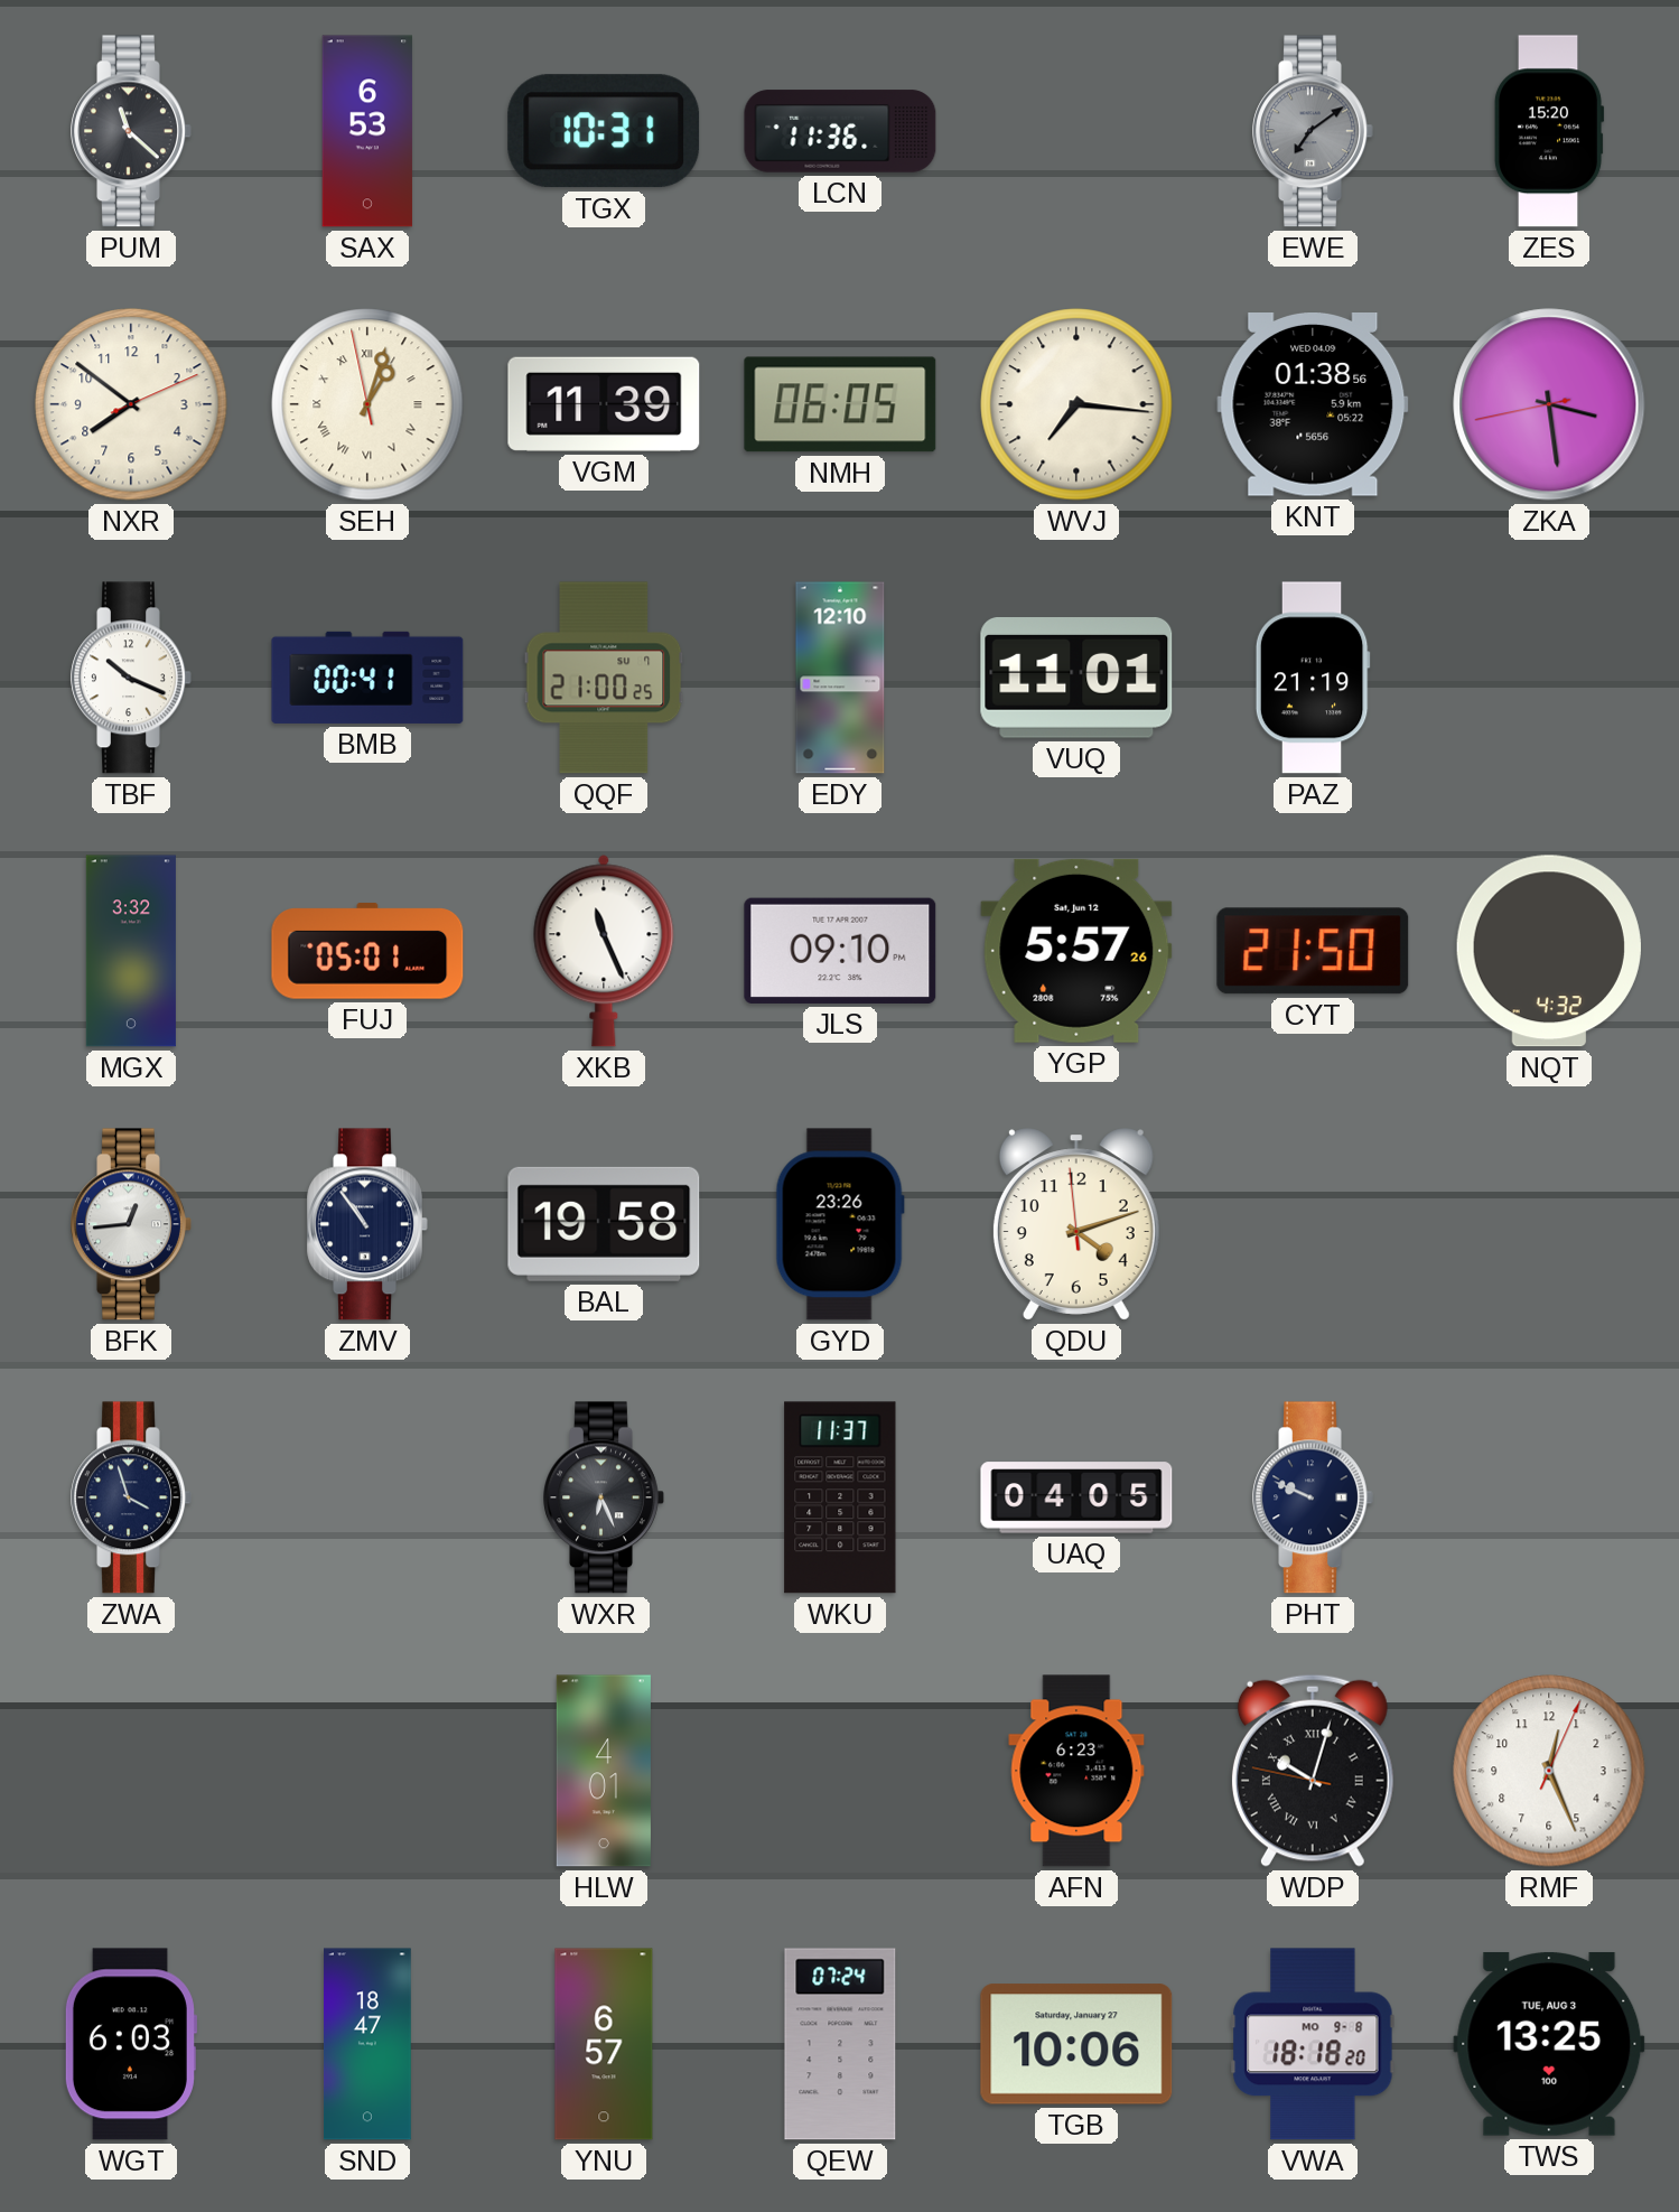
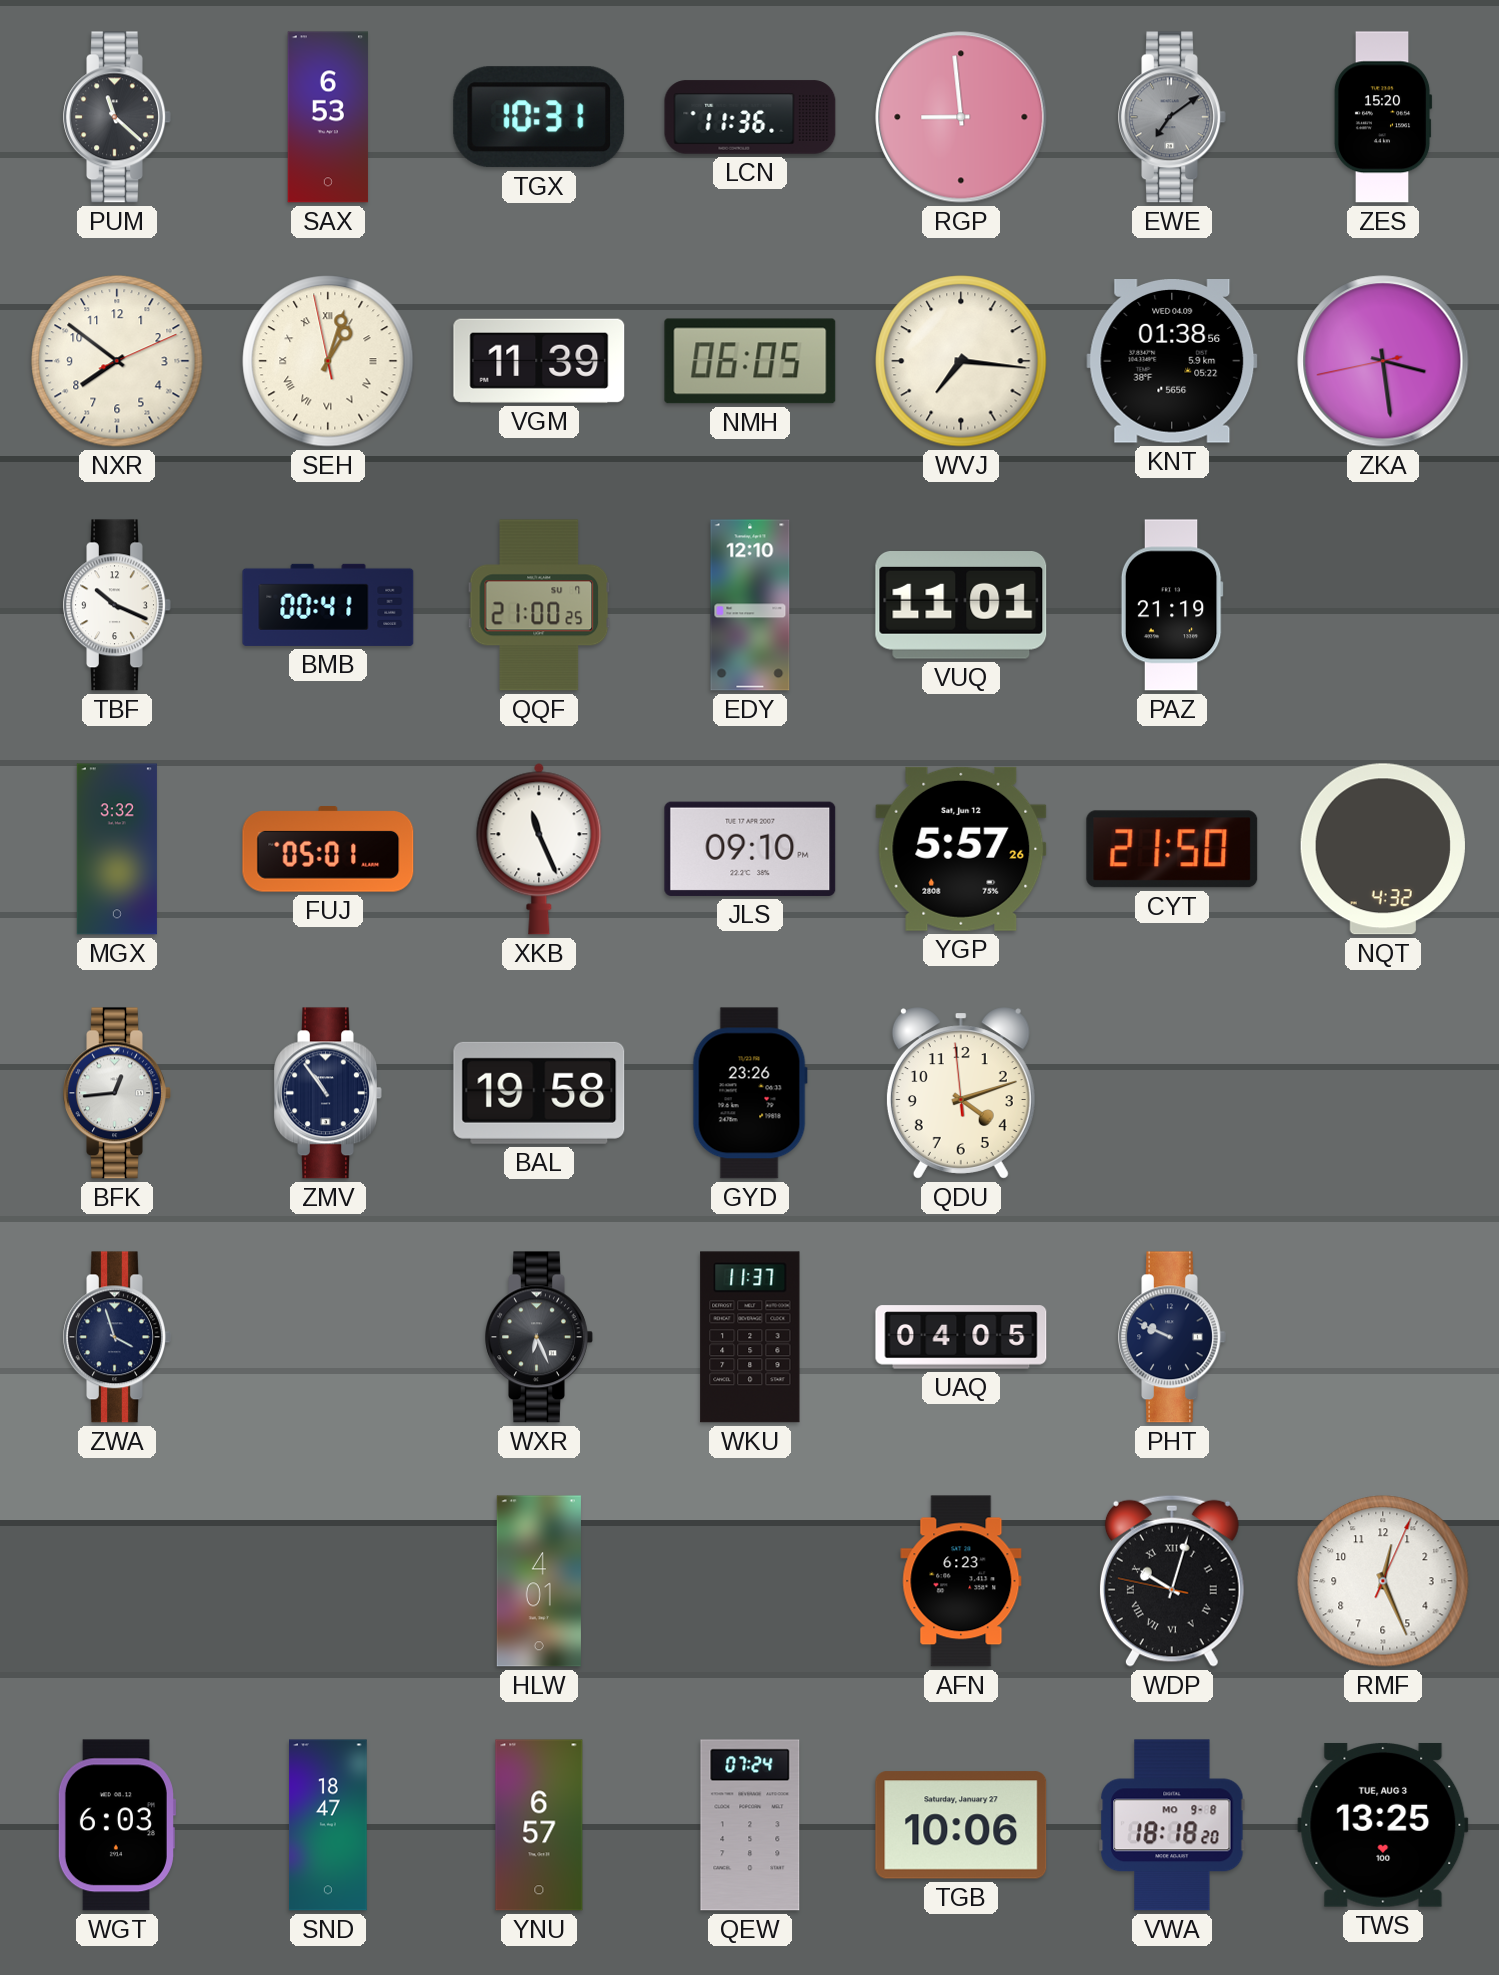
RGP: none -> 8:59 (961, 117)
